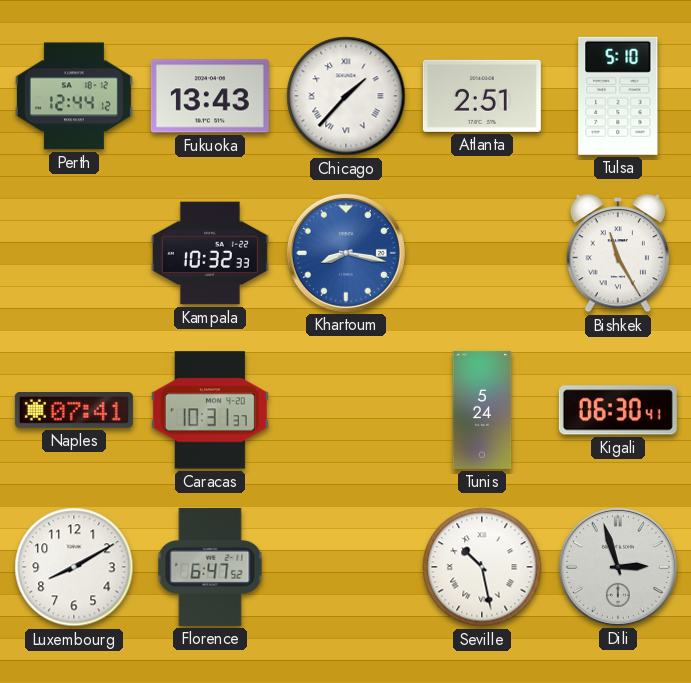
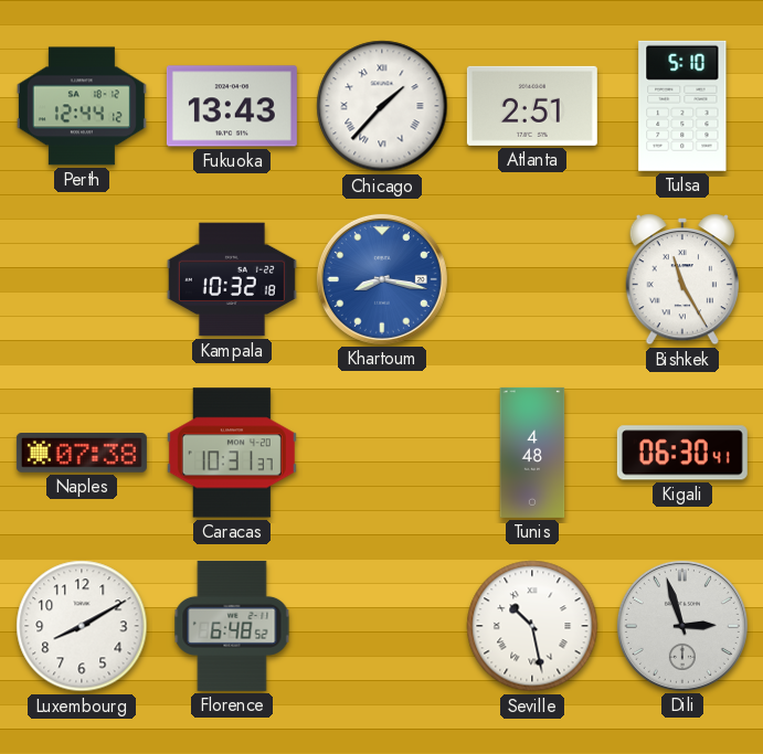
Kampala: 10:32:33 -> 10:32:18 (232, 279)
Naples: 07:41 -> 07:38 (82, 454)
Tunis: 5:24 -> 4:48 (532, 453)
Florence: 6:47 -> 6:48 (232, 626)
